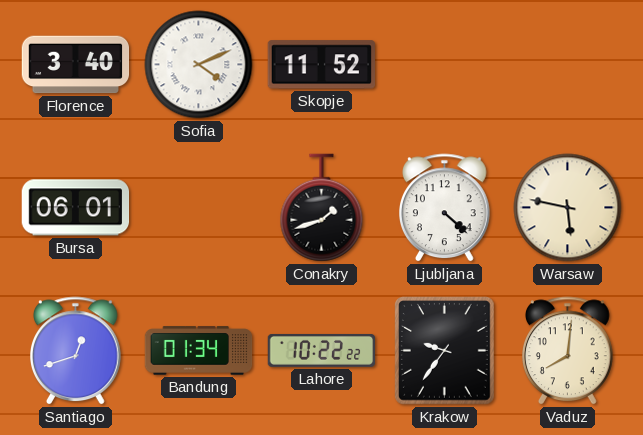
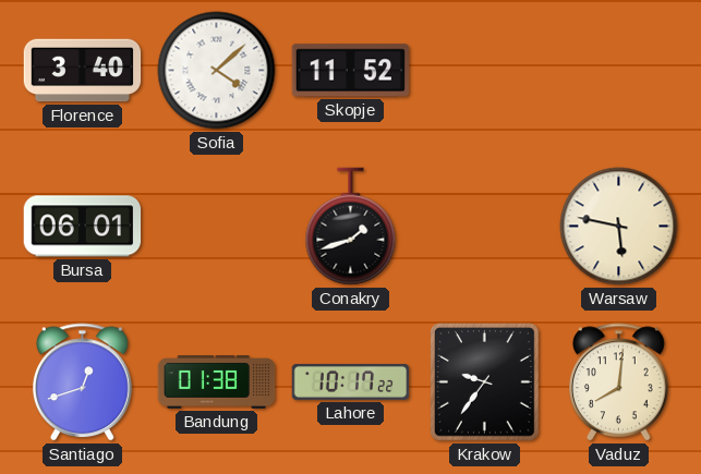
Sofia: 4:11 -> 4:08 (217, 71)
Ljubljana: 4:22 -> none (445, 208)
Bandung: 01:34 -> 01:38 (217, 382)
Lahore: 10:22 -> 10:17 (351, 381)
